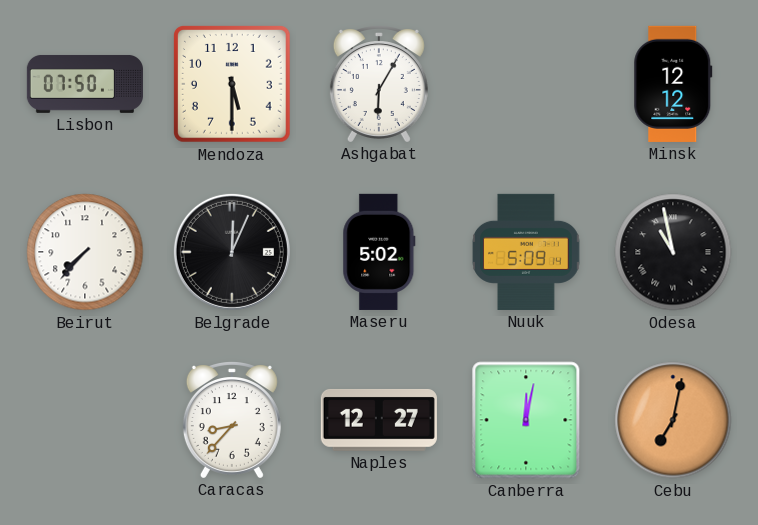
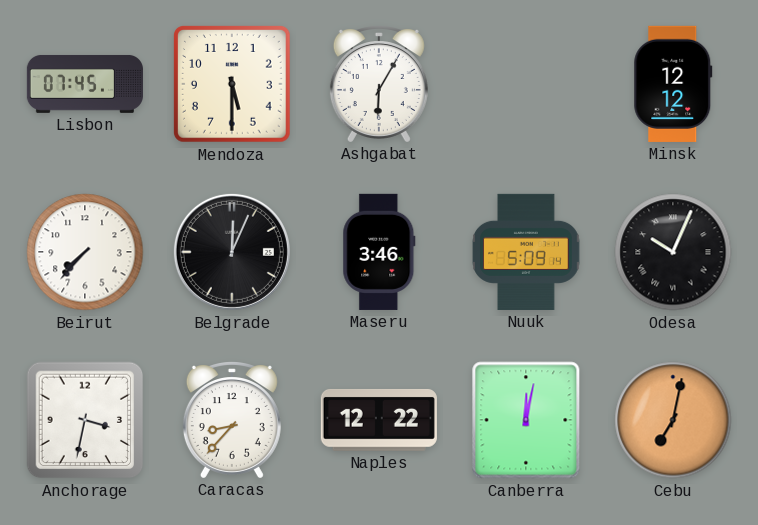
Lisbon: 07:50 -> 07:45 (85, 84)
Maseru: 5:02 -> 3:46 (379, 252)
Odesa: 10:58 -> 10:04 (673, 252)
Anchorage: none -> 3:32 (85, 420)
Naples: 12:27 -> 12:22 (379, 420)
